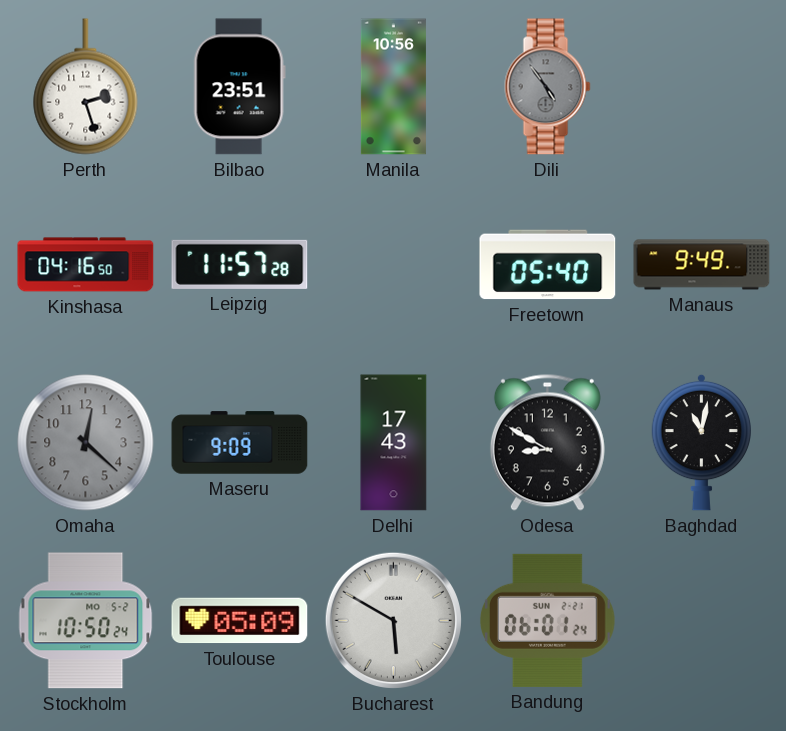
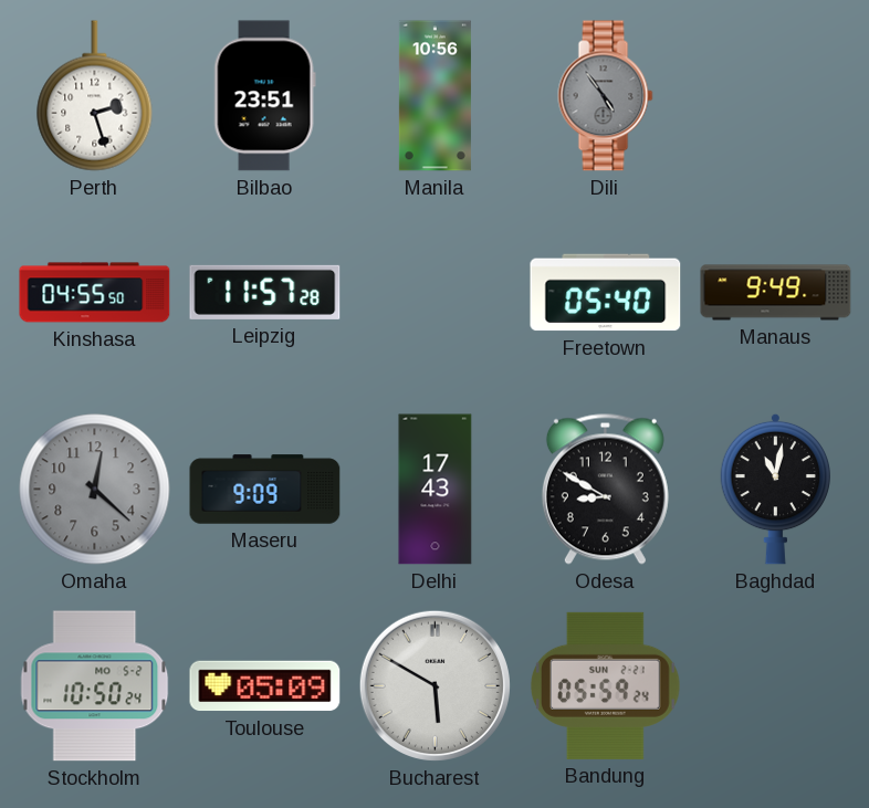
Kinshasa: 04:16 -> 04:55 (95, 293)
Bandung: 06:01 -> 05:59 (605, 685)
